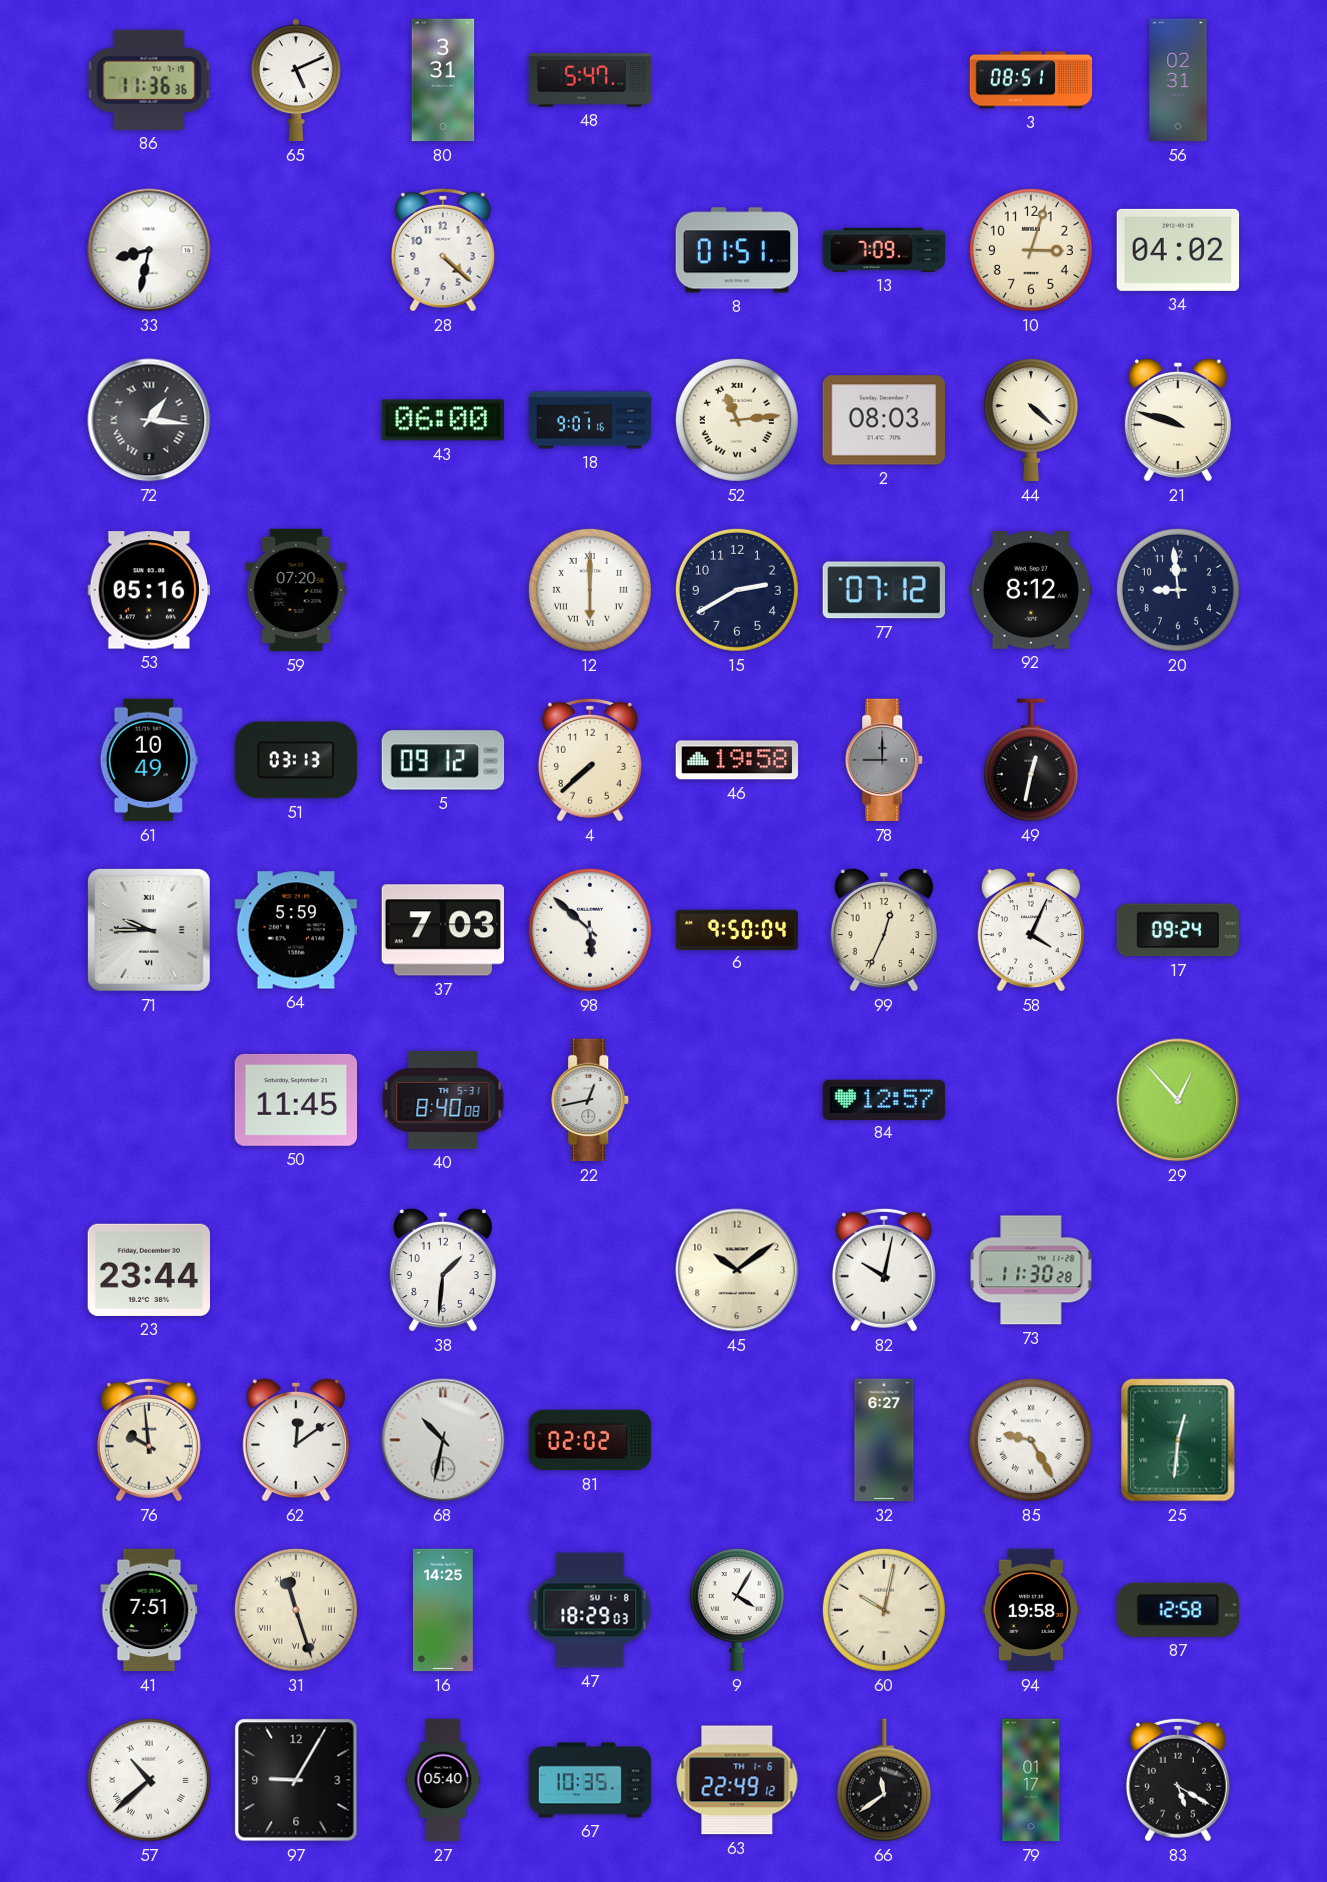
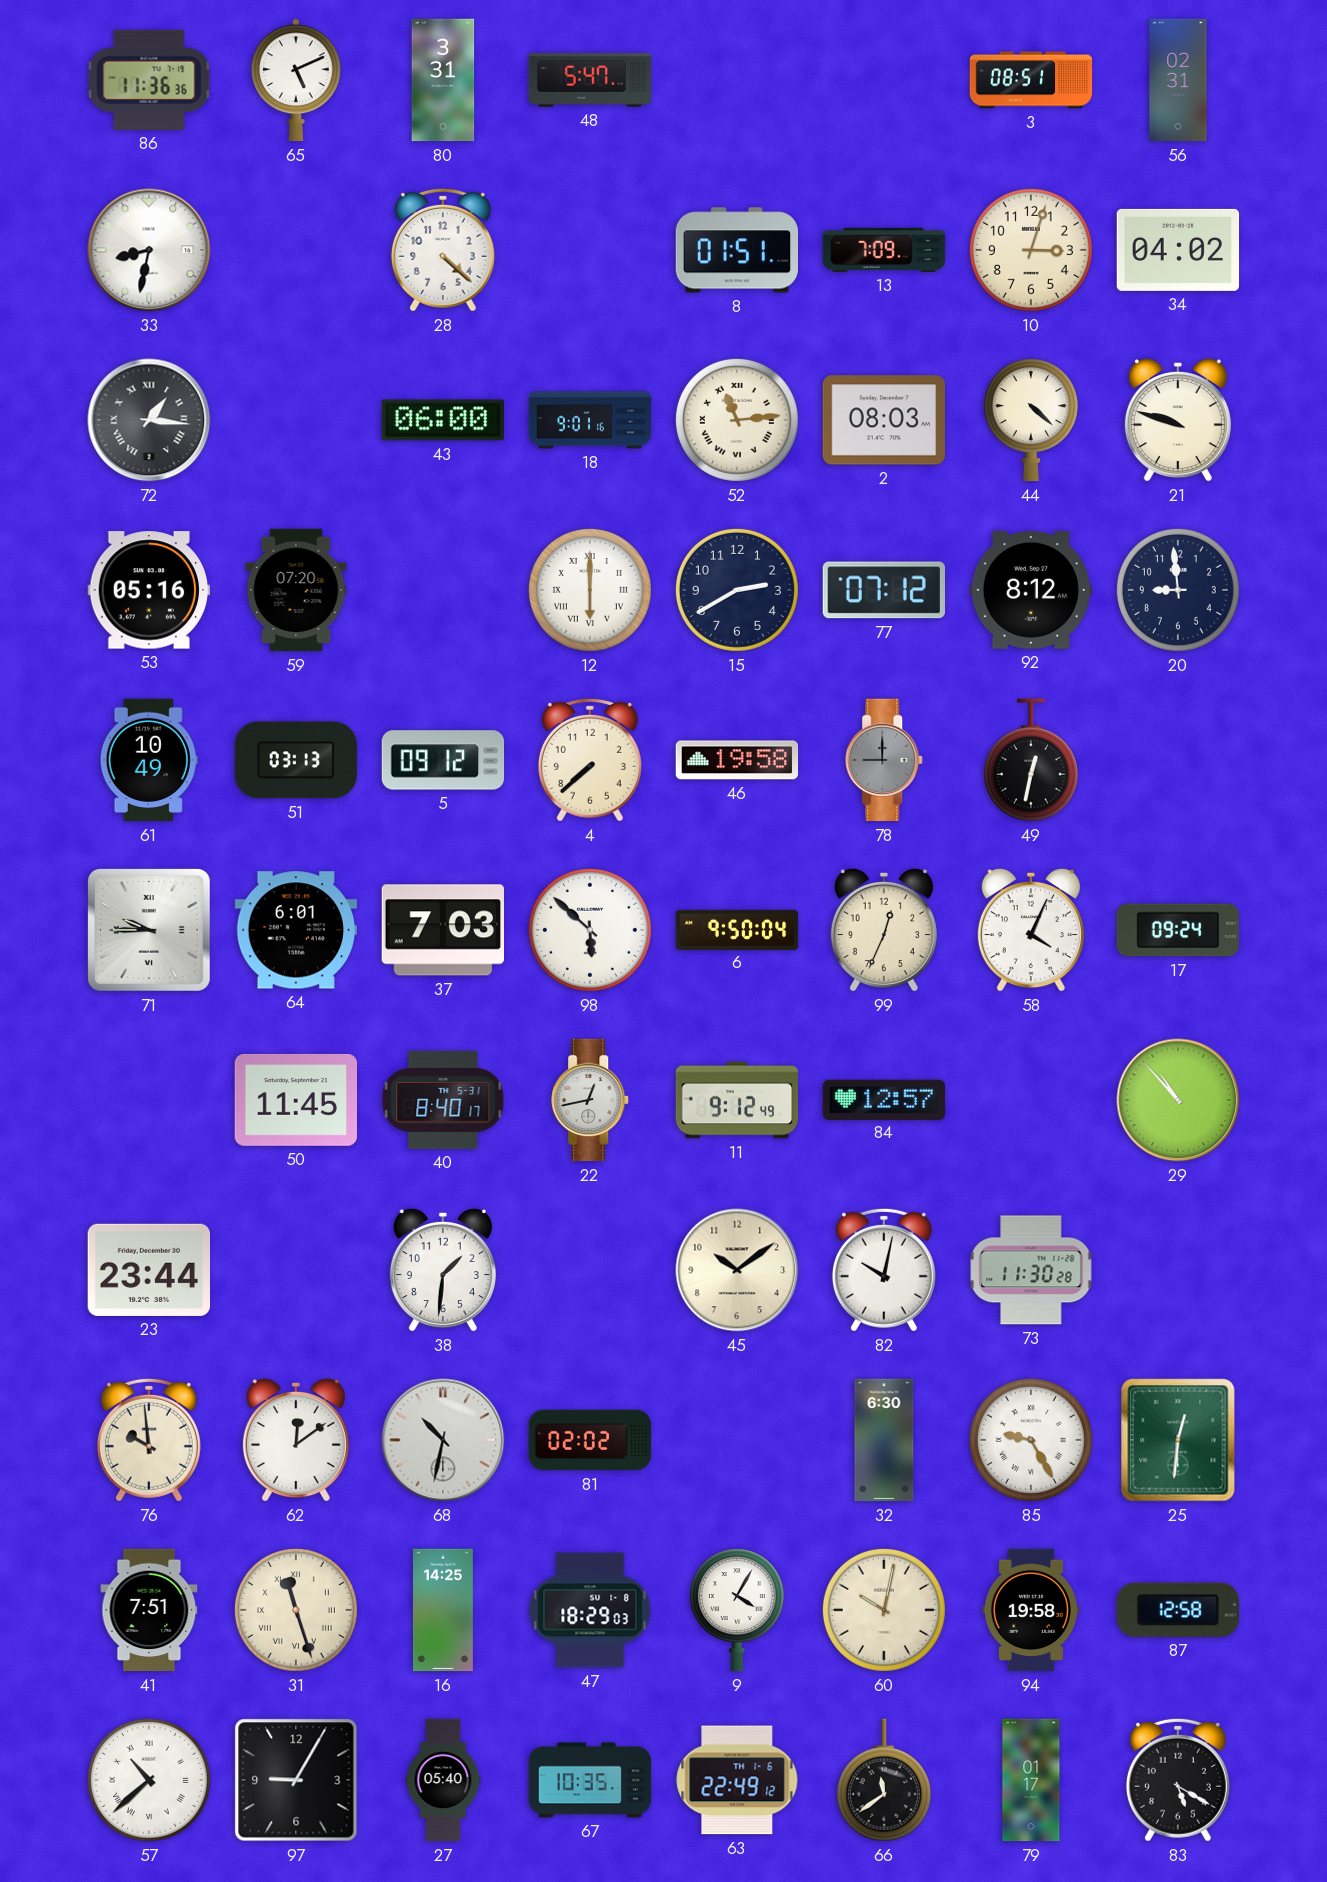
64: 5:59 -> 6:01 (295, 930)
40: 8:40:08 -> 8:40:17 (443, 1100)
11: none -> 9:12 (737, 1100)
29: 12:53 -> 10:53 (1178, 1100)
32: 6:27 -> 6:30 (884, 1440)
